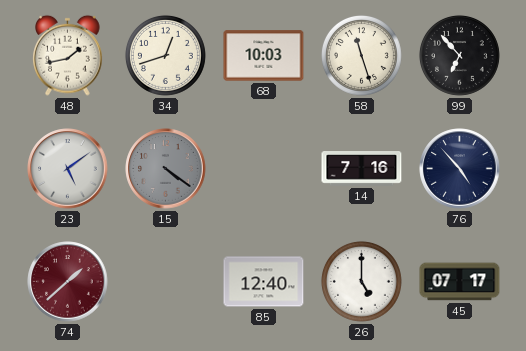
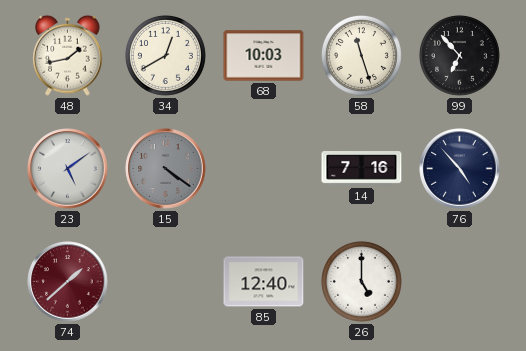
34: 12:42 -> 12:40 (165, 55)
45: 07:17 -> none (460, 282)
